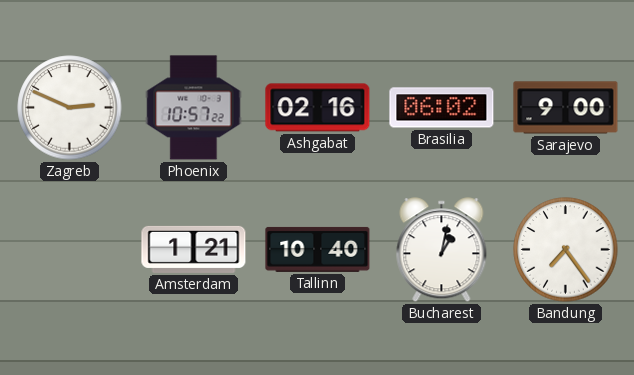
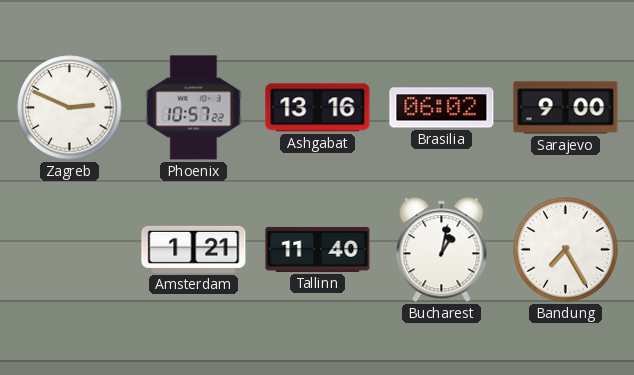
Ashgabat: 02:16 -> 13:16 (318, 108)
Tallinn: 10:40 -> 11:40 (318, 249)
Bandung: 7:24 -> 7:25 (566, 250)
